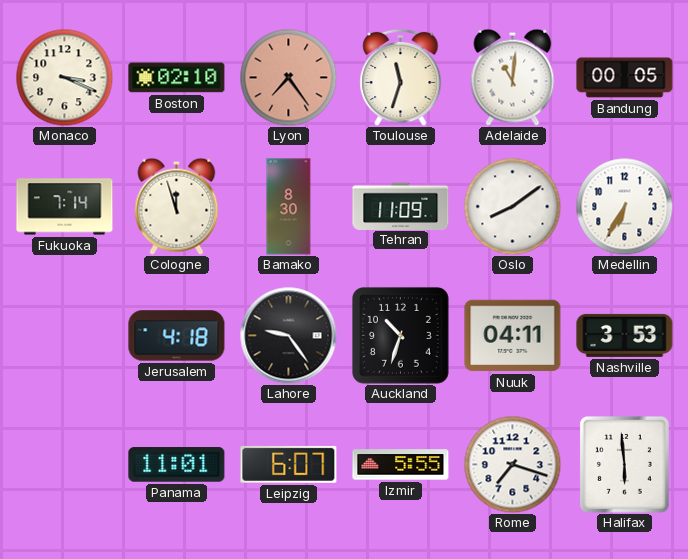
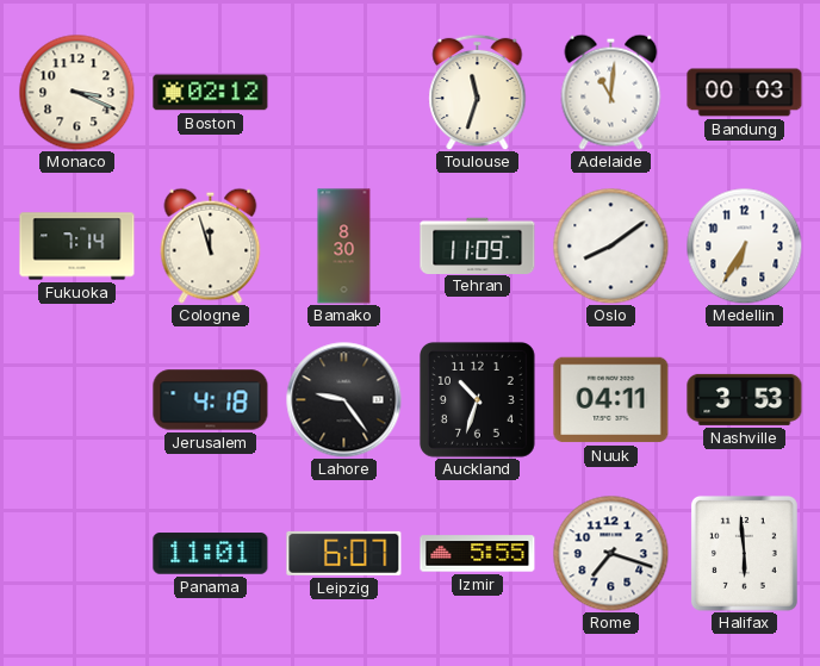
Boston: 02:10 -> 02:12 (211, 93)
Lyon: 7:24 -> none (288, 77)
Bandung: 00:05 -> 00:03 (745, 93)
